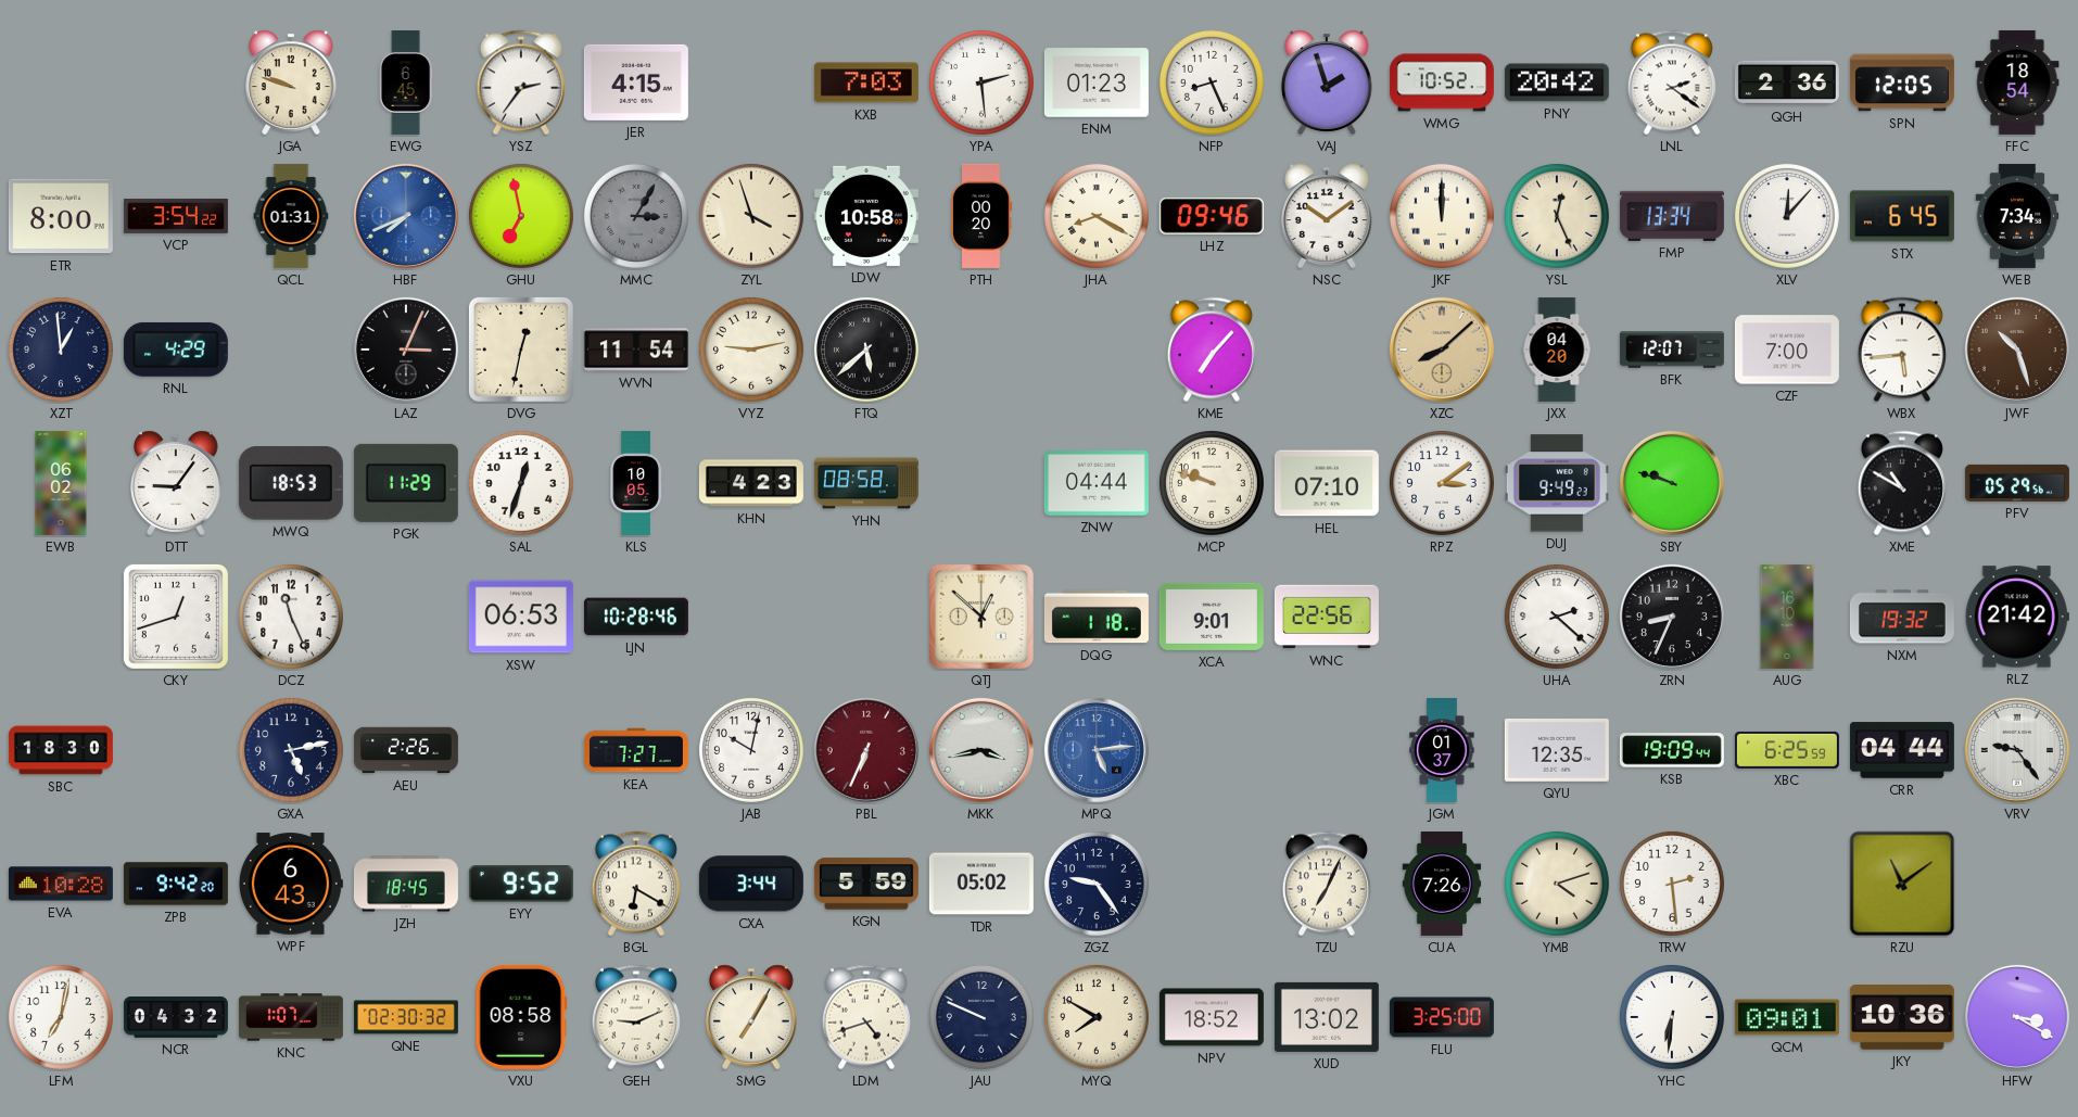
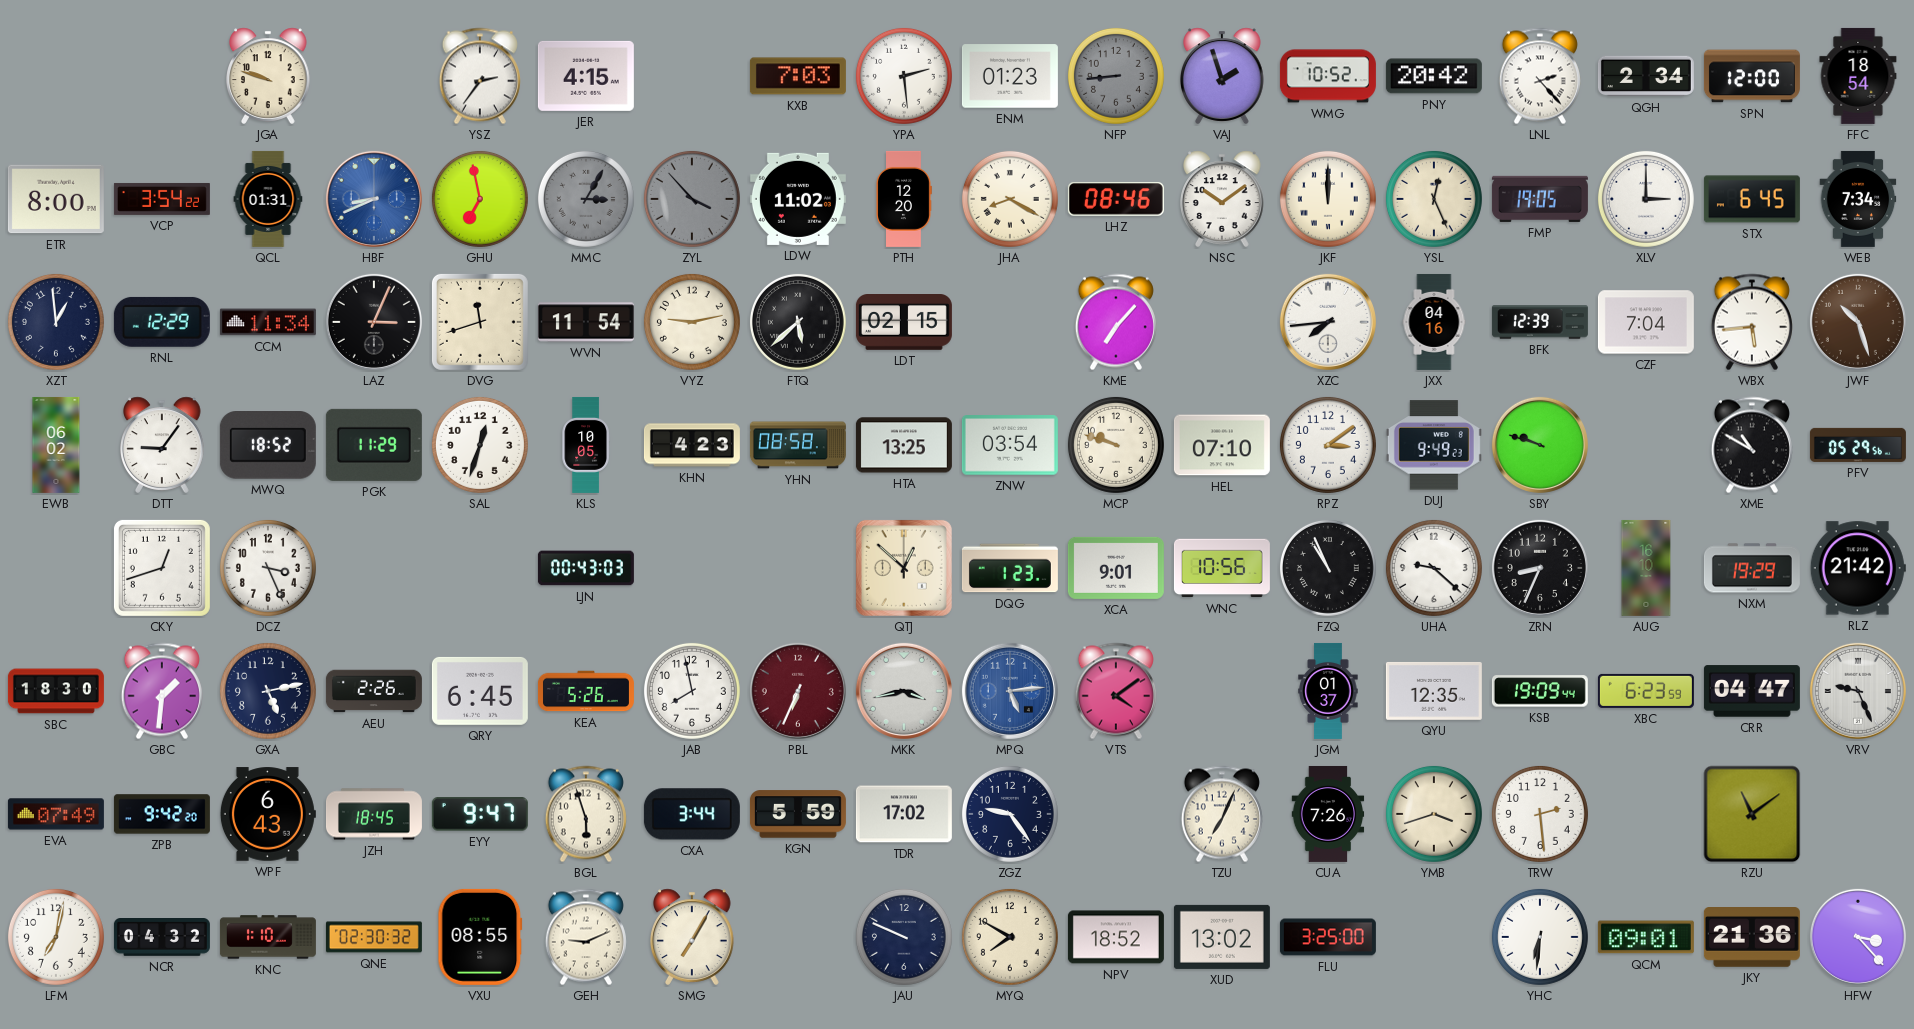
EWG: 6:45 -> none (406, 82)
NFP: 8:26 -> 8:44 (1116, 76)
NFP dial: white -> grey (1116, 76)
LNL: 2:21 -> 2:23 (1540, 76)
QGH: 2:36 -> 2:34 (1646, 76)
SPN: 12:05 -> 12:00 (1752, 76)
HBF: 7:41 -> 8:41 (374, 199)
ZYL: 3:57 -> 3:53 (692, 199)
ZYL dial: cream -> grey (692, 199)
LDW: 10:58 -> 11:02 (798, 199)
PTH: 00:20 -> 12:20 (904, 199)
LHZ: 09:46 -> 08:46 (1116, 199)
FMP: 13:34 -> 19:05 (1540, 199)
XLV: 12:07 -> 3:00 (1646, 199)
RNL: 4:29 -> 12:29 (162, 322)
CCM: none -> 11:34 (268, 322)
DVG: 12:32 -> 11:42 (480, 322)
LDT: none -> 02:15 (904, 323)
XZC: 8:08 -> 7:44 (1328, 322)
XZC dial: champagne -> white (1328, 322)
JXX: 04:20 -> 04:16 (1434, 322)
BFK: 12:07 -> 12:39 (1540, 322)
CZF: 7:00 -> 7:04 (1646, 322)
MWQ: 18:53 -> 18:52 (268, 446)
HTA: none -> 13:25 (904, 445)
ZNW: 04:44 -> 03:54 (1010, 446)
DCZ: 11:26 -> 3:26 (268, 568)
XSW: 06:53 -> none (521, 617)
LJN: 10:28 -> 00:43 (586, 568)
DQG: 1:18 -> 1:23 (1010, 568)
WNC: 22:56 -> 10:56 (1222, 568)
FZQ: none -> 10:56 (1328, 568)
UHA: 2:22 -> 9:22 (1434, 568)
NXM: 19:32 -> 19:29 (1752, 568)
GBC: none -> 1:31 (162, 691)
QRY: none -> 6:45 (480, 691)
KEA: 7:27 -> 5:26 (586, 691)
JAB: 10:02 -> 7:58 (692, 691)
VTS: none -> 4:09 (1116, 691)
XBC: 6:25 -> 6:23 (1646, 691)
CRR: 04:44 -> 04:47 (1752, 691)
VRV: 9:24 -> 9:26 (1858, 691)
EVA: 10:28 -> 07:49 (56, 814)
EYY: 9:52 -> 9:47 (480, 814)
BGL: 6:20 -> 5:57 (586, 814)
TDR: 05:02 -> 17:02 (904, 814)
YMB: 4:12 -> 3:42 (1434, 814)
KNC: 1:07 -> 1:10 (268, 937)
VXU: 08:58 -> 08:55 (480, 937)
LDM: 4:42 -> none (866, 1017)
JKY: 10:36 -> 21:36 (1752, 938)
HFW: 3:20 -> 3:23 (1858, 937)
